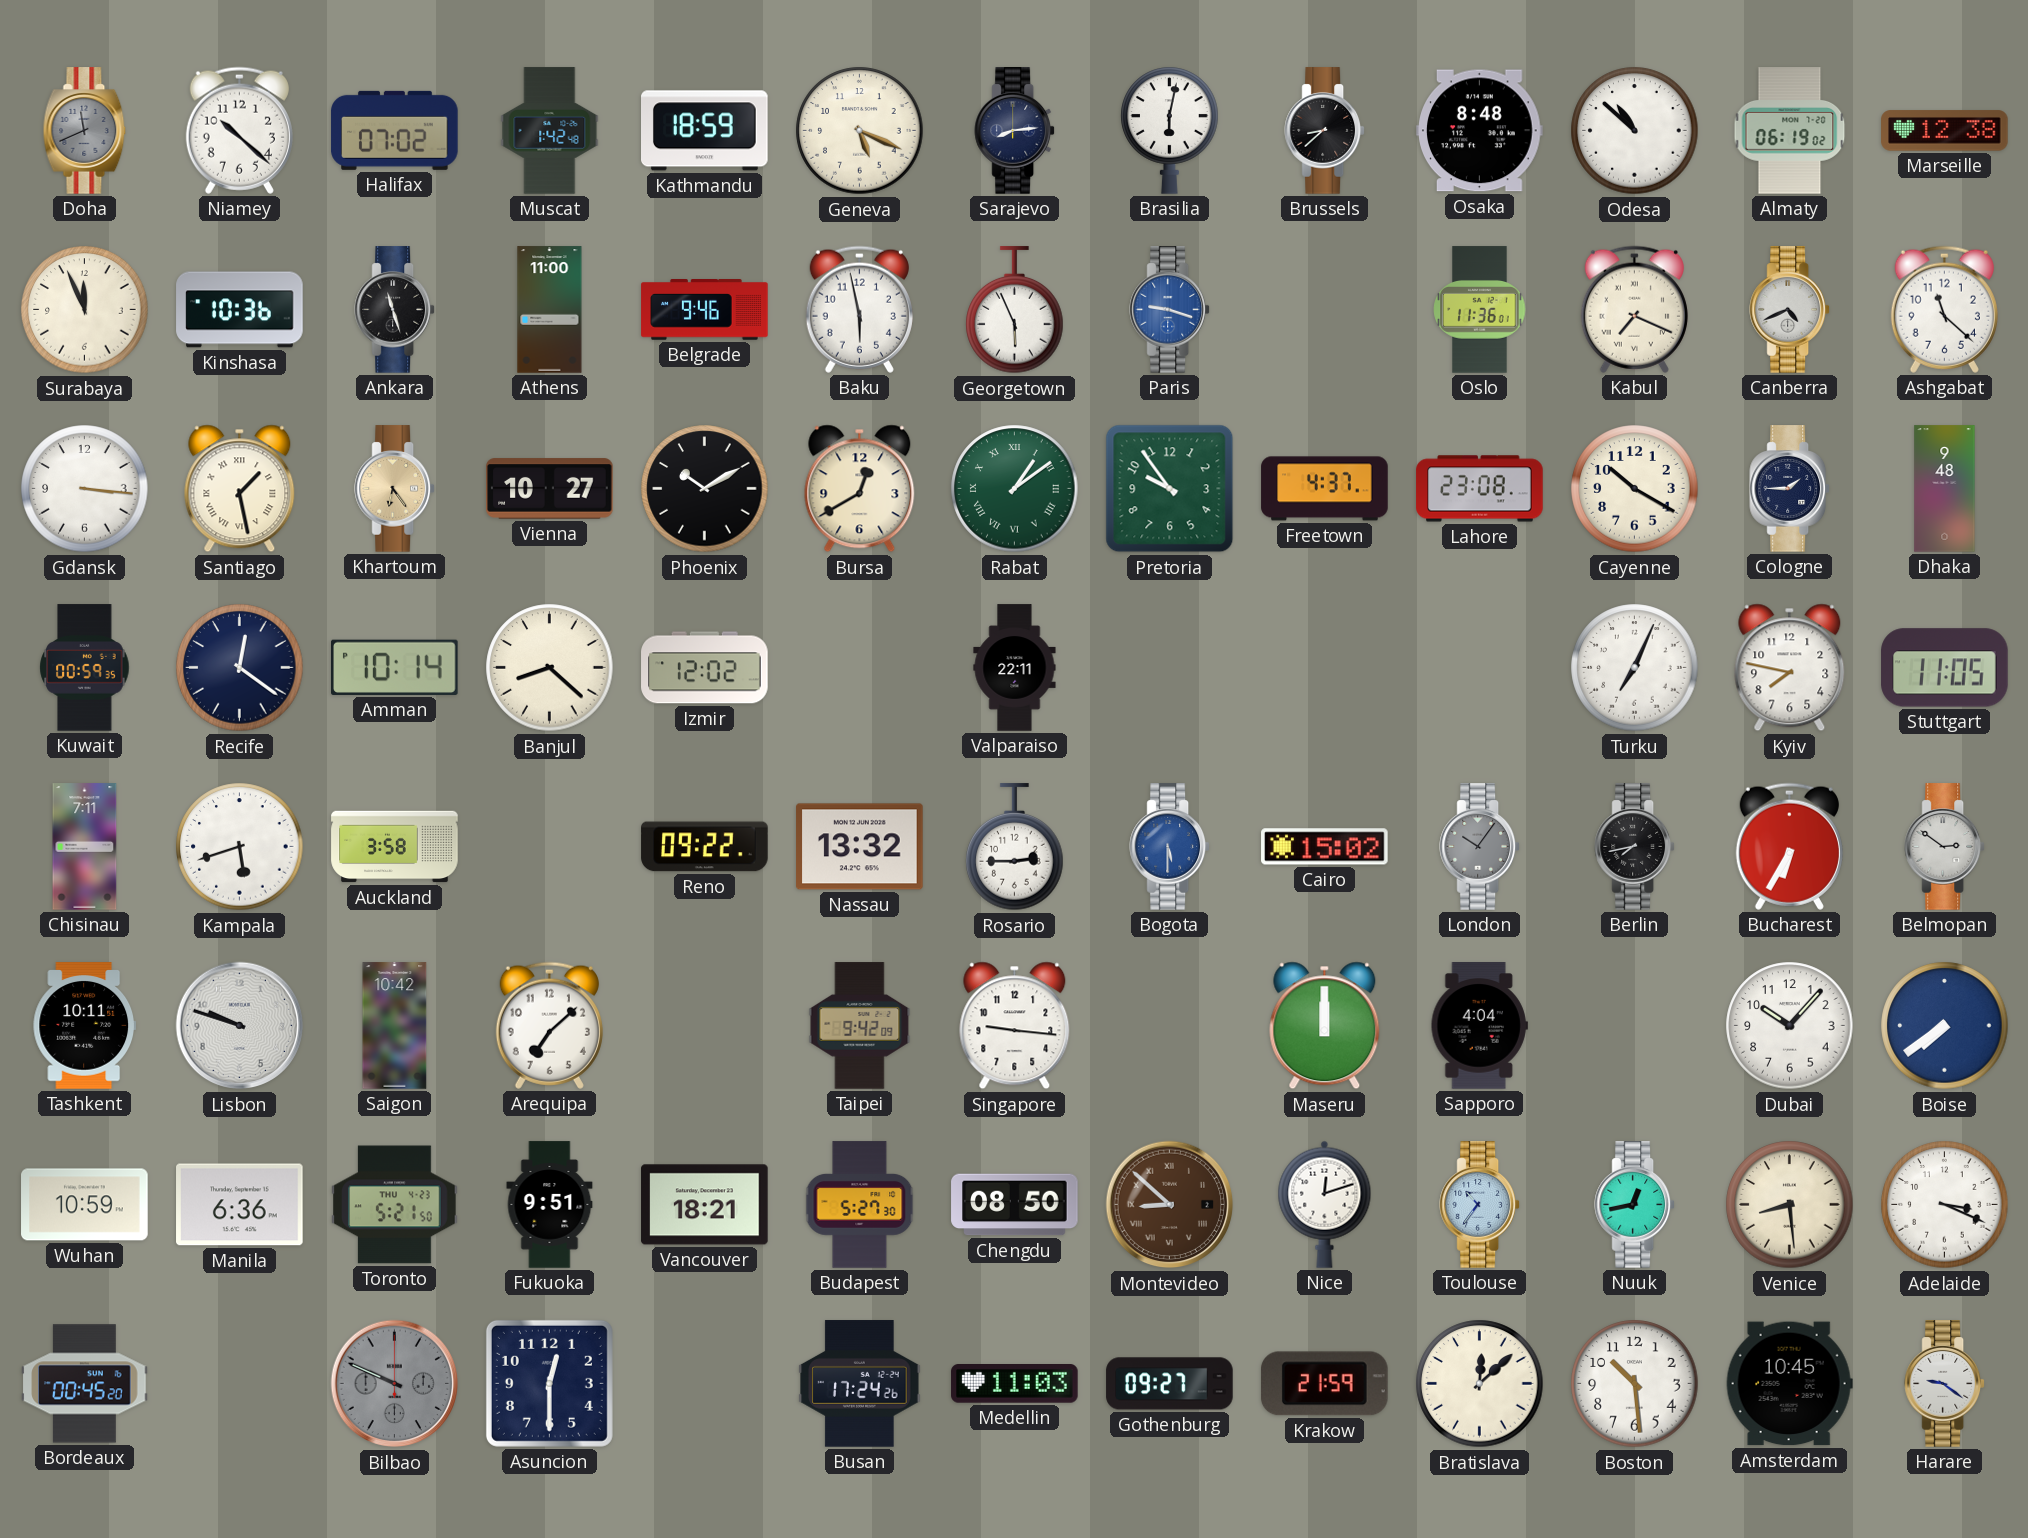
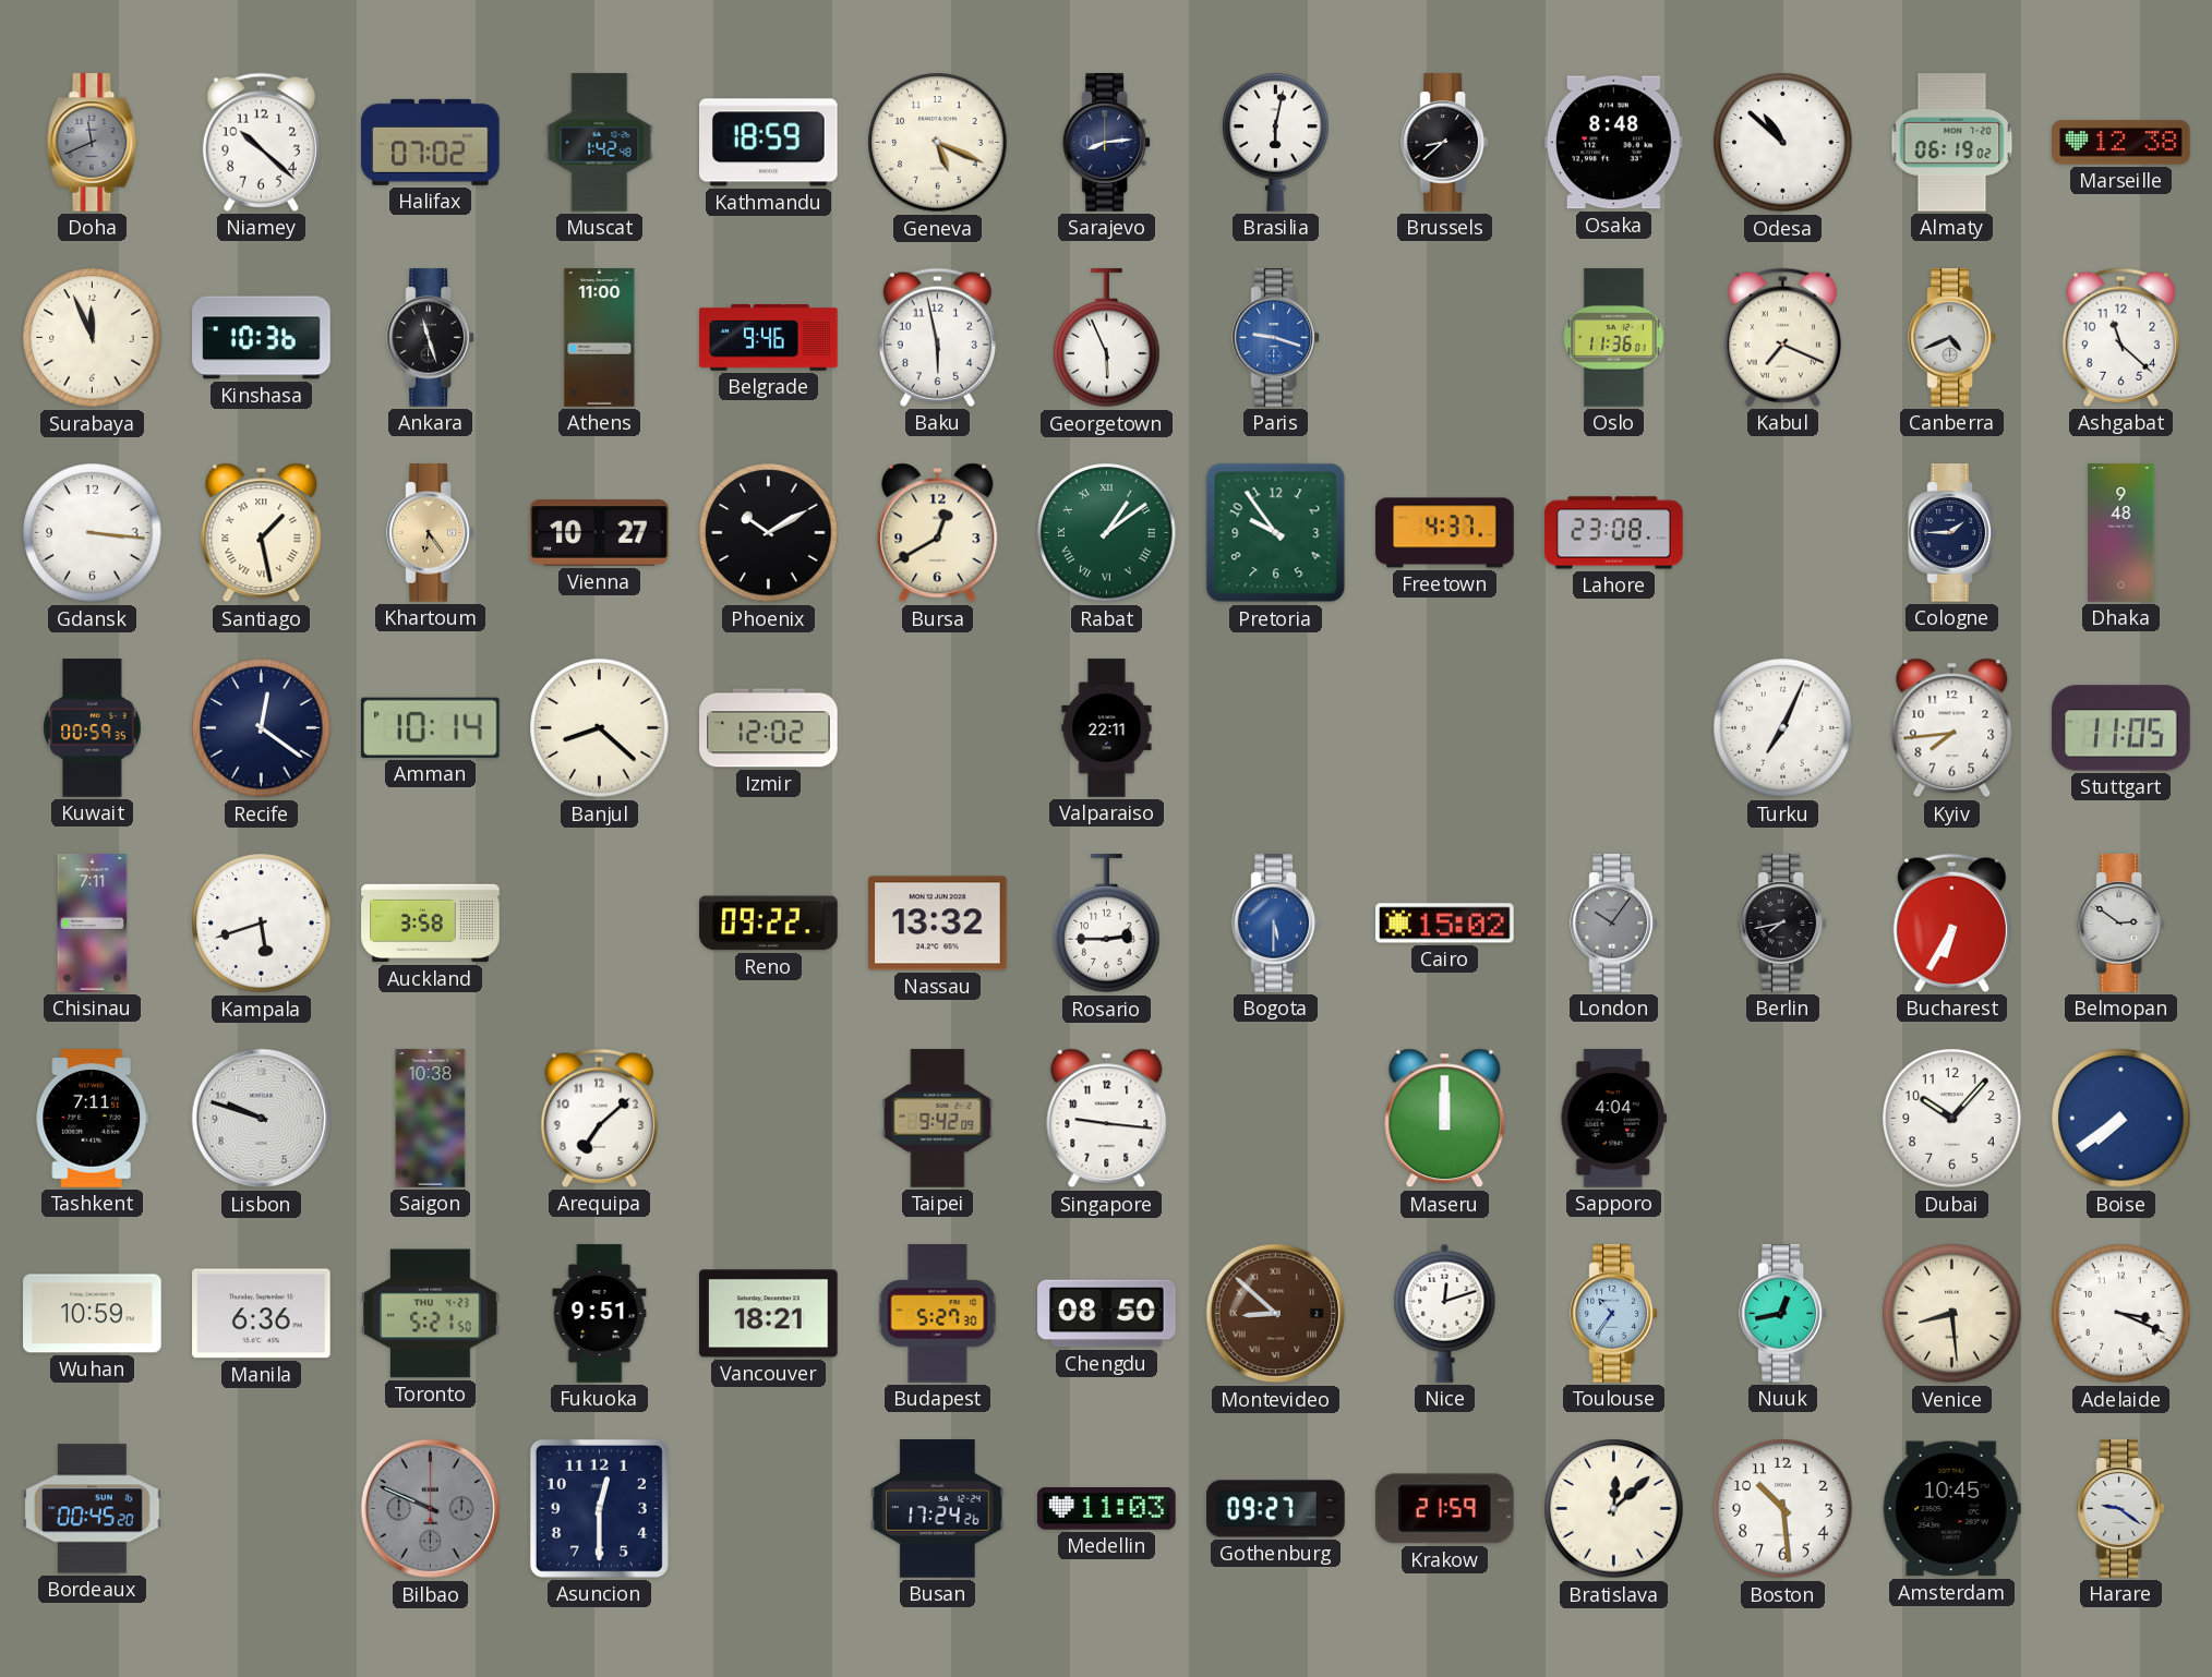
Cayenne: 10:20 -> none (1635, 489)
Kyiv: 7:47 -> 7:44 (1952, 728)
Tashkent: 10:11 -> 7:11 (92, 1119)
Saigon: 10:42 -> 10:38 (431, 1119)
